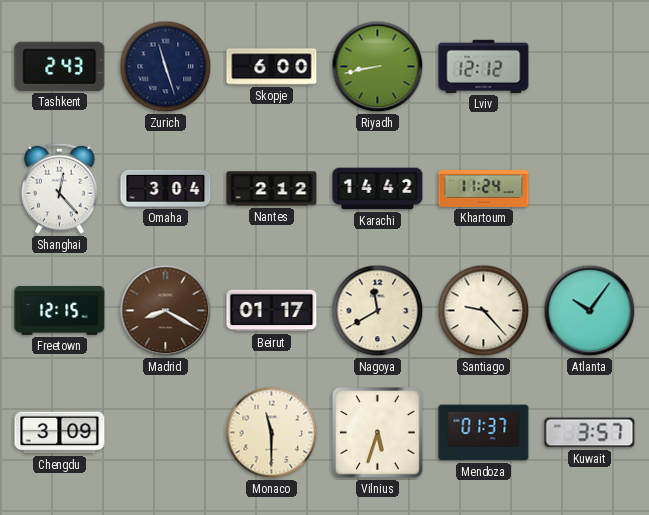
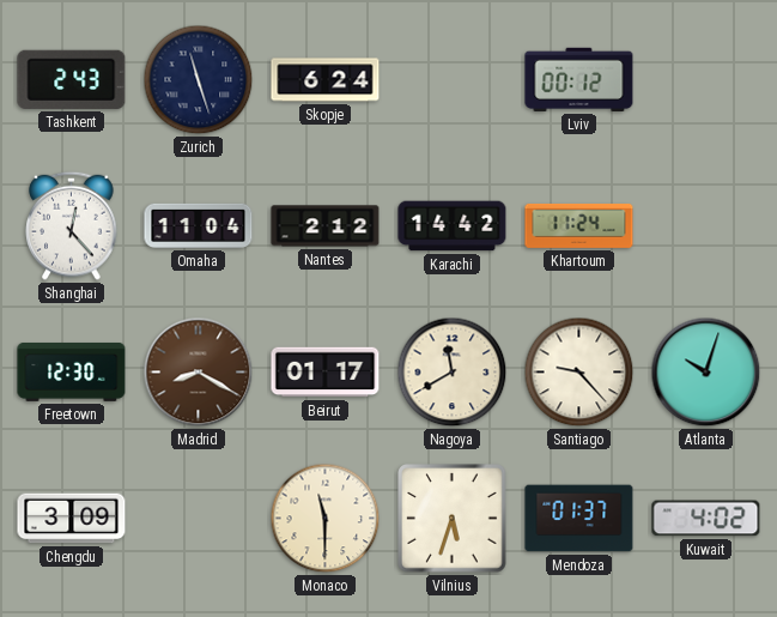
Skopje: 6:00 -> 6:24 (326, 80)
Riyadh: 8:43 -> none (378, 67)
Lviv: 12:12 -> 00:12 (579, 79)
Omaha: 3:04 -> 11:04 (199, 225)
Freetown: 12:15 -> 12:30 (72, 371)
Atlanta: 10:06 -> 10:03 (706, 373)
Kuwait: 3:57 -> 4:02 (706, 519)
